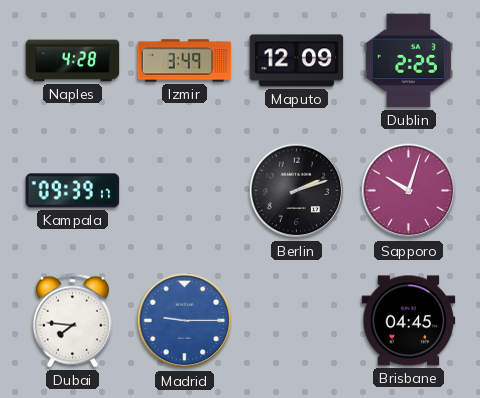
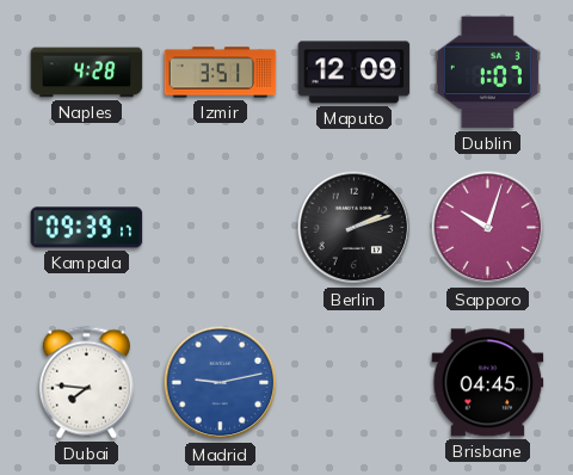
Izmir: 3:49 -> 3:51 (221, 73)
Dublin: 2:25 -> 1:07 (487, 73)
Madrid: 9:15 -> 9:13 (221, 383)
